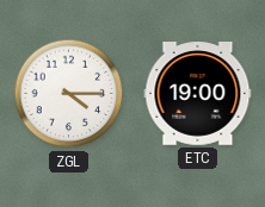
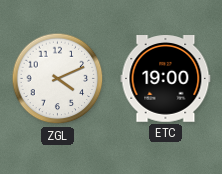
ZGL: 4:15 -> 4:11 (58, 79)
